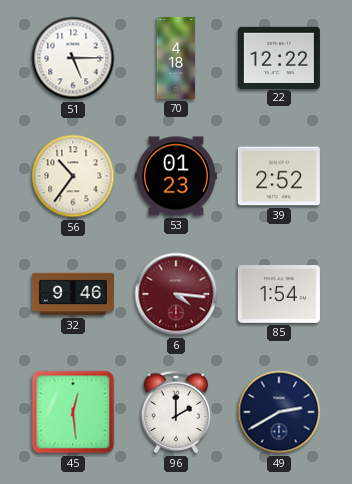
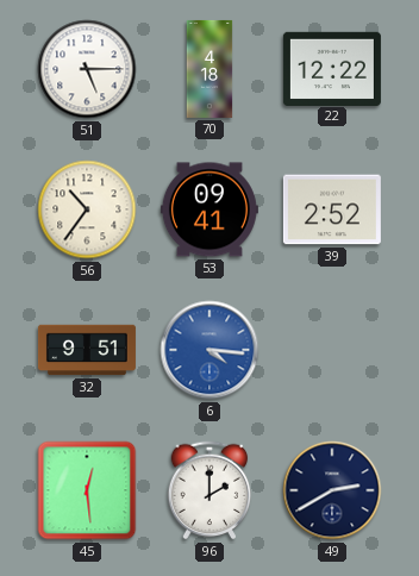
53: 01:23 -> 09:41 (209, 209)
32: 9:46 -> 9:51 (87, 350)
6 dial: burgundy -> blue (209, 350)
85: 1:54 -> none (279, 295)
